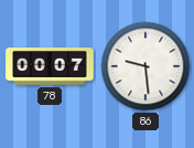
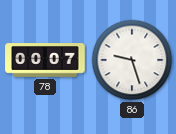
86: 9:29 -> 9:27 (132, 60)
